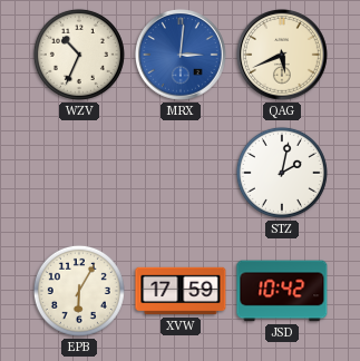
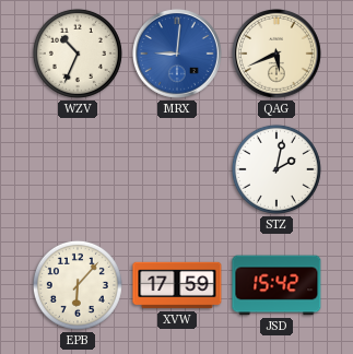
MRX: 3:01 -> 9:01 (178, 55)
EPB: 6:05 -> 6:07 (78, 285)
JSD: 10:42 -> 15:42 (276, 285)
